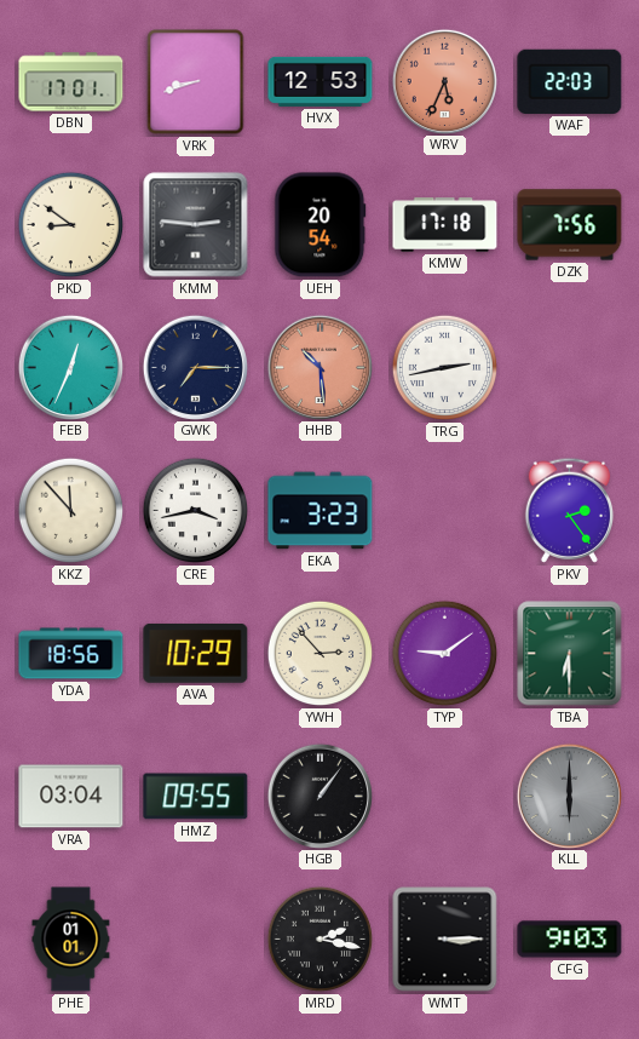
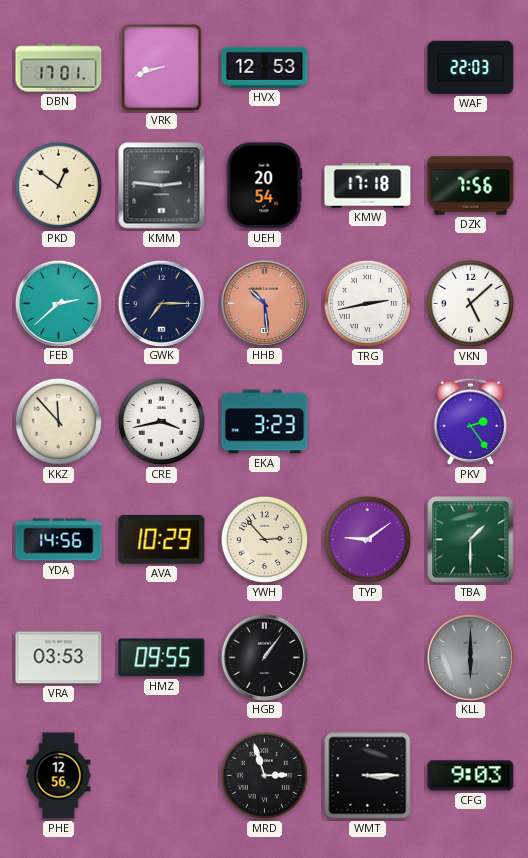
WRV: 5:34 -> none (444, 81)
PKD: 8:51 -> 12:51 (59, 186)
FEB: 12:34 -> 2:38 (58, 303)
VKN: none -> 5:08 (471, 304)
YDA: 18:56 -> 14:56 (59, 540)
TBA: 6:30 -> 1:30 (471, 540)
VRA: 03:04 -> 03:53 (59, 658)
PHE: 01:01 -> 12:56 (59, 776)
MRD: 2:17 -> 2:57 (265, 776)
